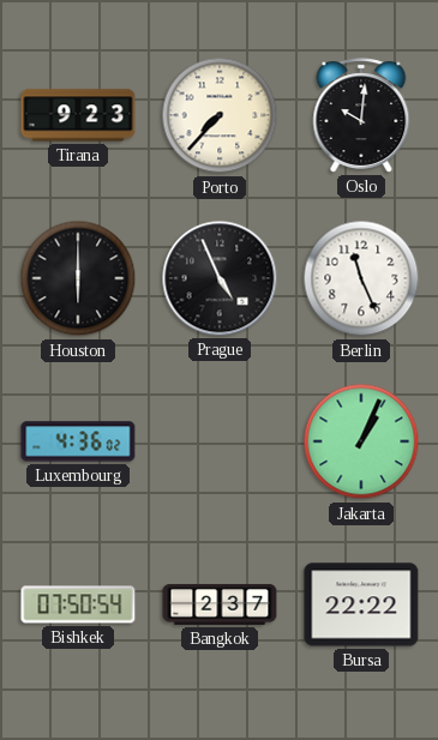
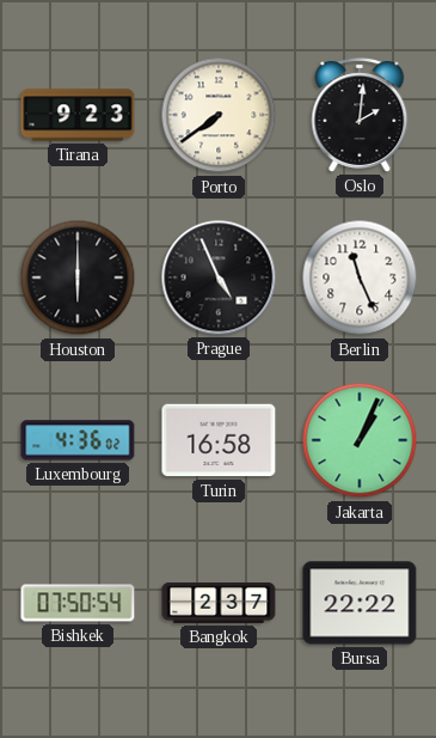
Porto: 7:37 -> 7:39 (219, 115)
Oslo: 10:01 -> 2:01 (360, 115)
Turin: none -> 16:58 (219, 440)
